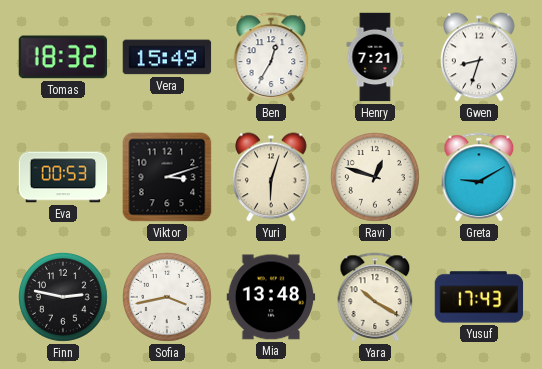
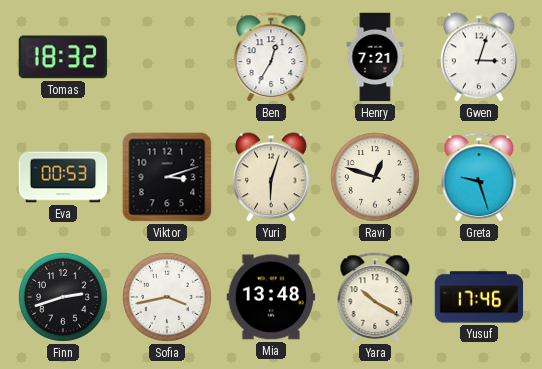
Vera: 15:49 -> none (167, 57)
Gwen: 8:33 -> 3:03 (480, 57)
Greta: 9:10 -> 9:27 (479, 177)
Finn: 2:47 -> 2:42 (64, 298)
Yusuf: 17:43 -> 17:46 (479, 297)
